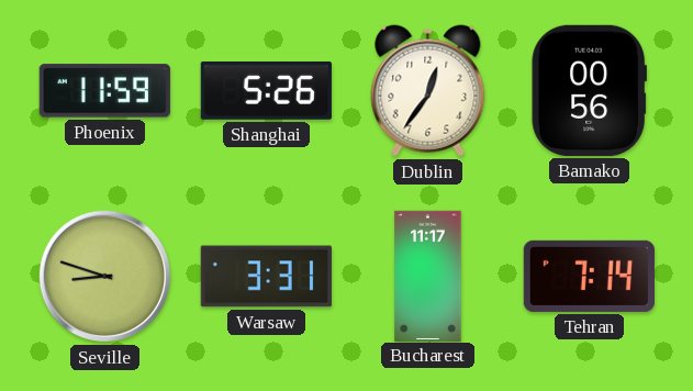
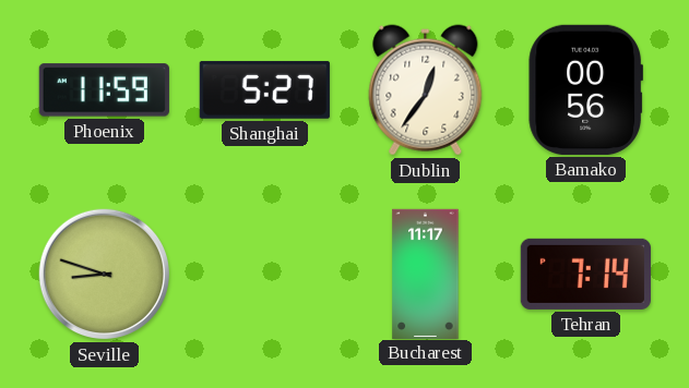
Shanghai: 5:26 -> 5:27 (264, 89)
Warsaw: 3:31 -> none (266, 277)
